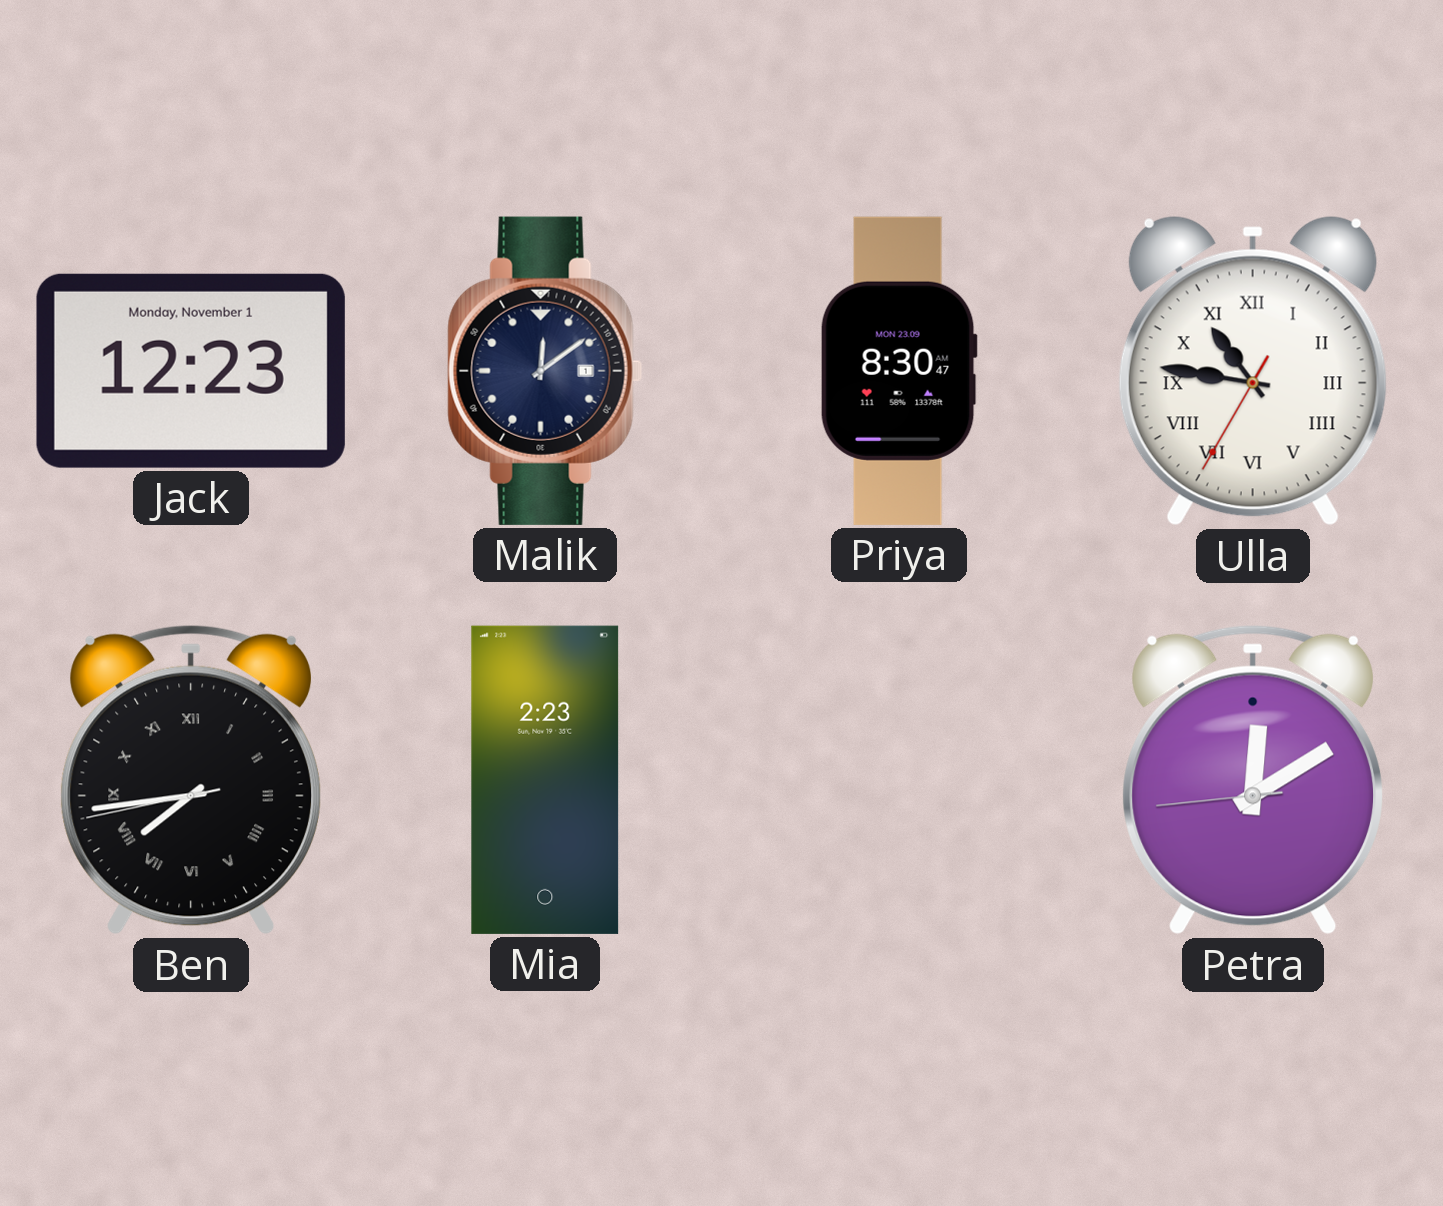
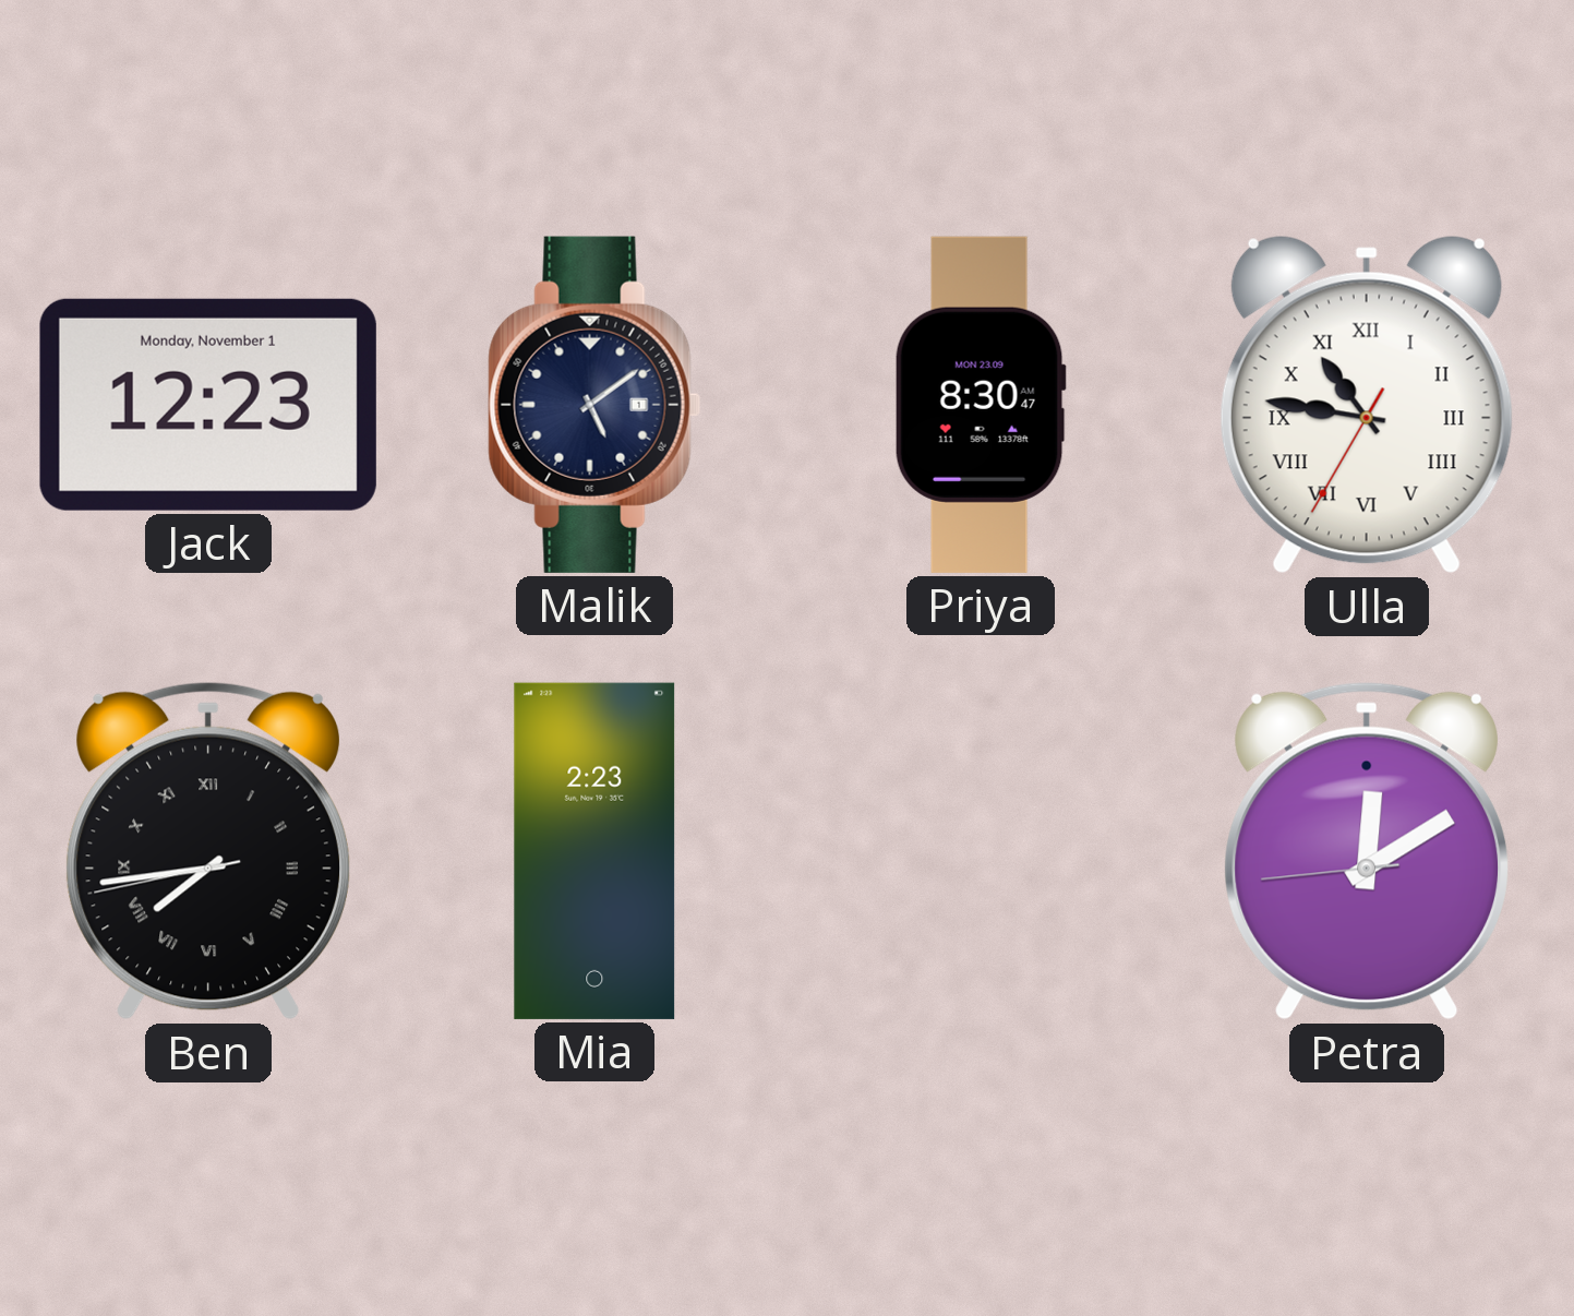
Malik: 12:09 -> 5:09 (594, 405)
